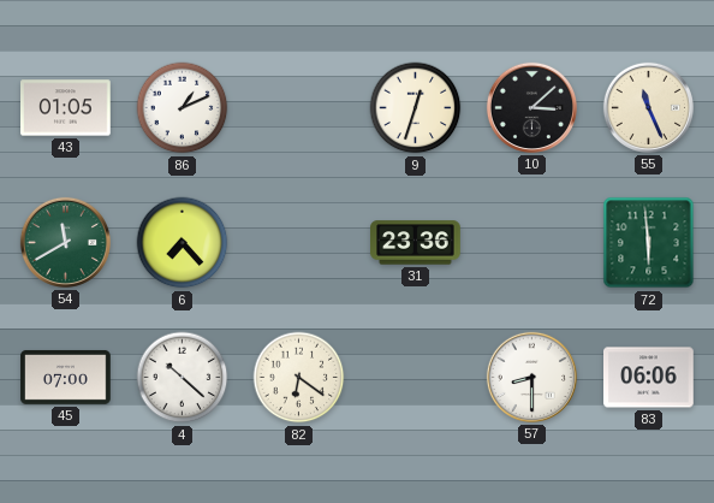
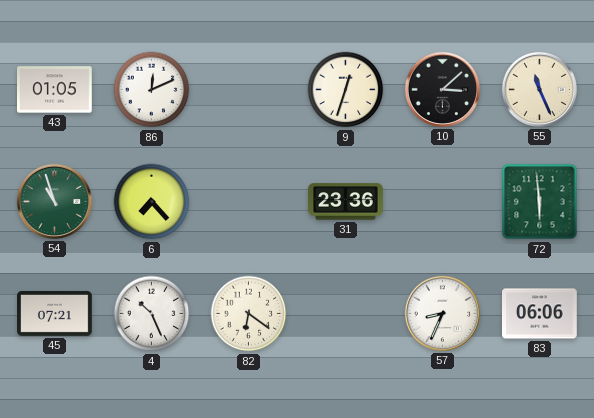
86: 1:11 -> 12:11 (152, 90)
54: 11:40 -> 10:57 (54, 201)
45: 07:00 -> 07:21 (55, 313)
4: 10:22 -> 10:26 (152, 314)
57: 8:30 -> 8:34 (442, 313)
